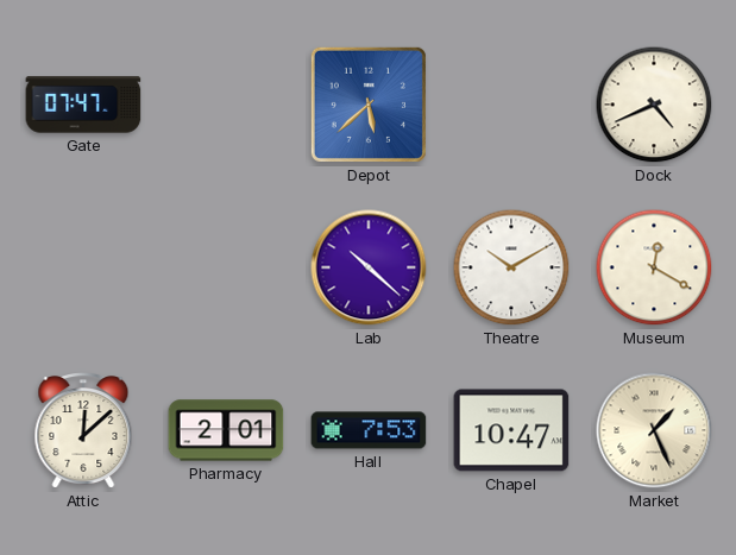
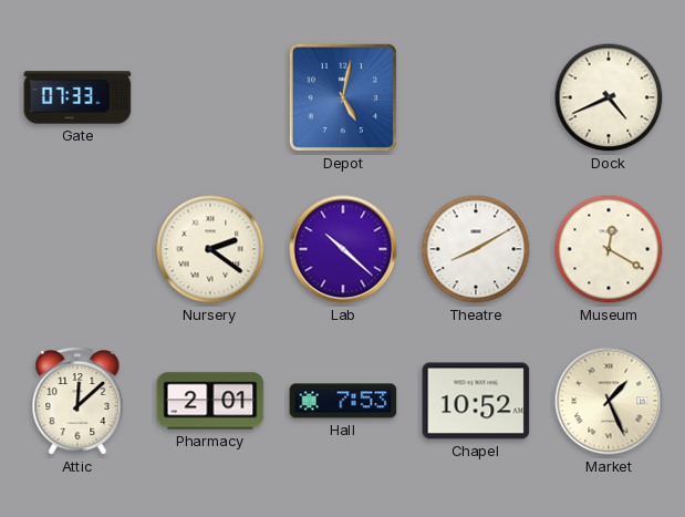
Gate: 07:47 -> 07:33 (77, 97)
Depot: 5:38 -> 5:02 (343, 97)
Nursery: none -> 2:21 (210, 249)
Theatre: 10:10 -> 8:10 (476, 249)
Chapel: 10:47 -> 10:52 (476, 401)
